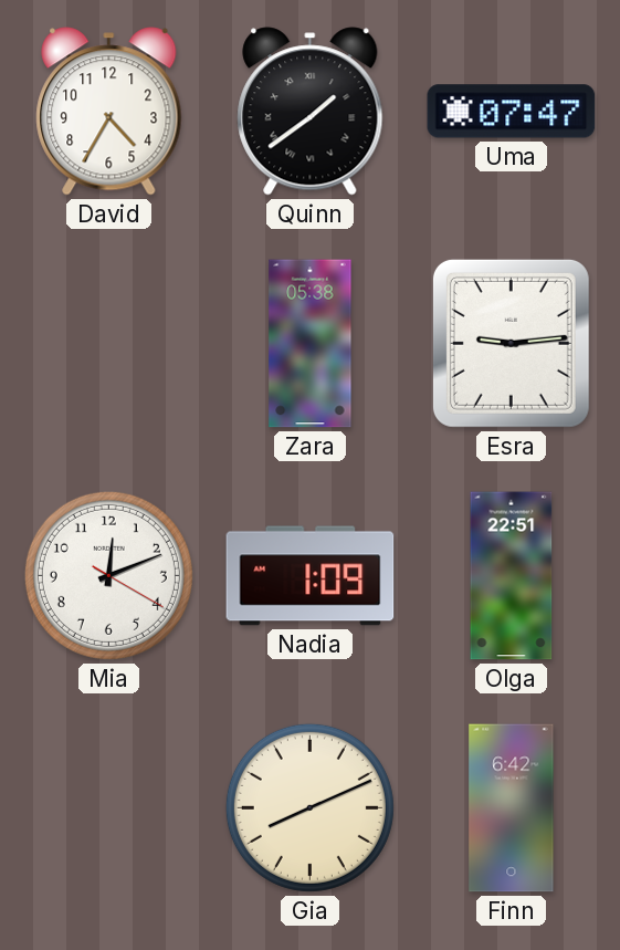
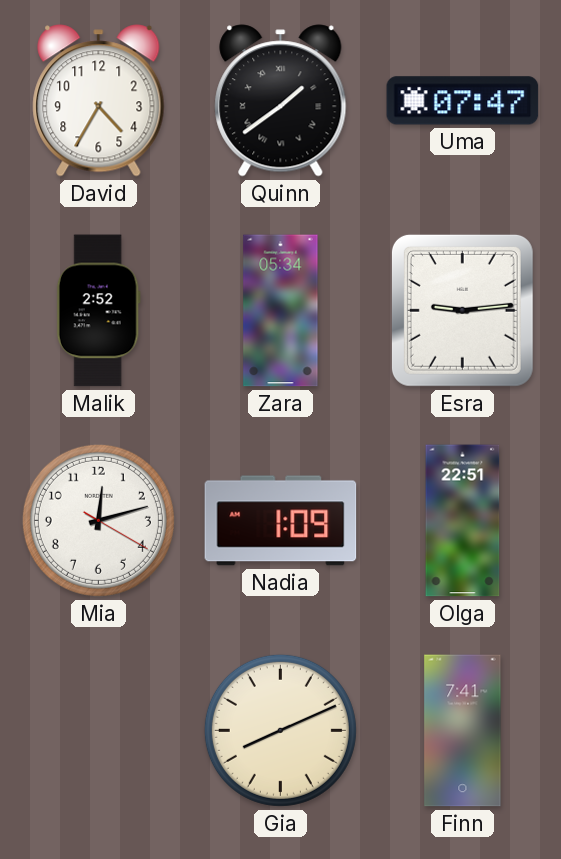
Malik: none -> 2:52 (98, 311)
Zara: 05:38 -> 05:34 (281, 311)
Mia: 12:11 -> 12:12 (98, 520)
Finn: 6:42 -> 7:41 (463, 731)
